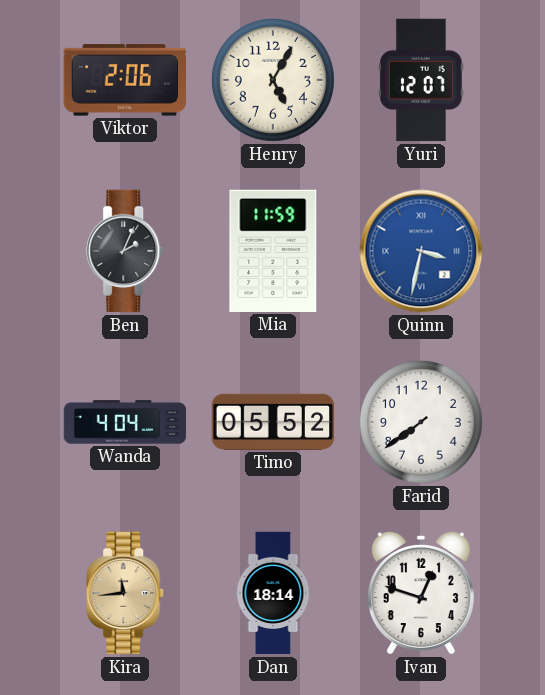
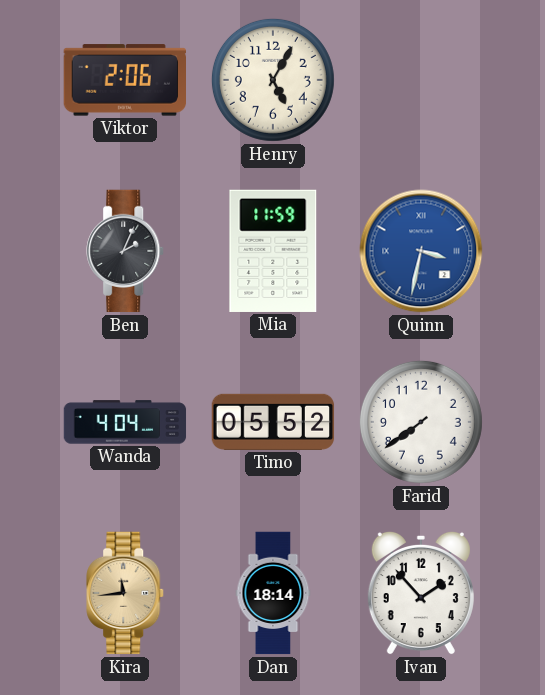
Yuri: 12:07 -> none (421, 80)
Ivan: 12:48 -> 1:53 (421, 593)
